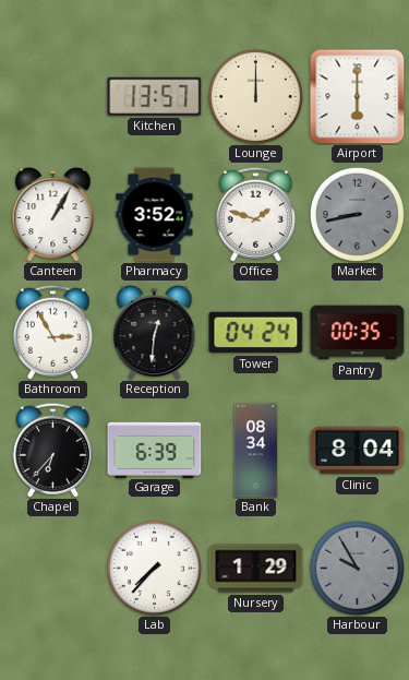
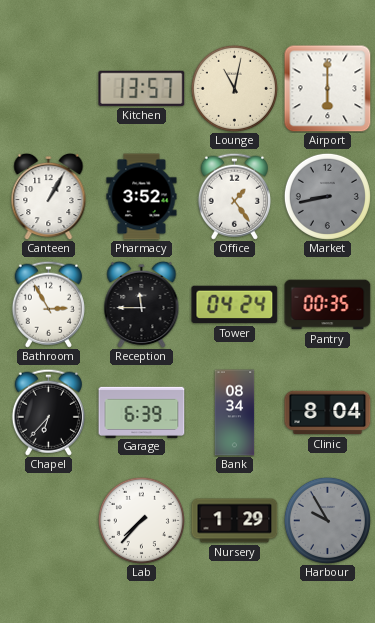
Lounge: 12:00 -> 11:02 (234, 88)
Office: 1:48 -> 1:24 (234, 196)
Reception: 12:31 -> 11:45 (142, 304)
